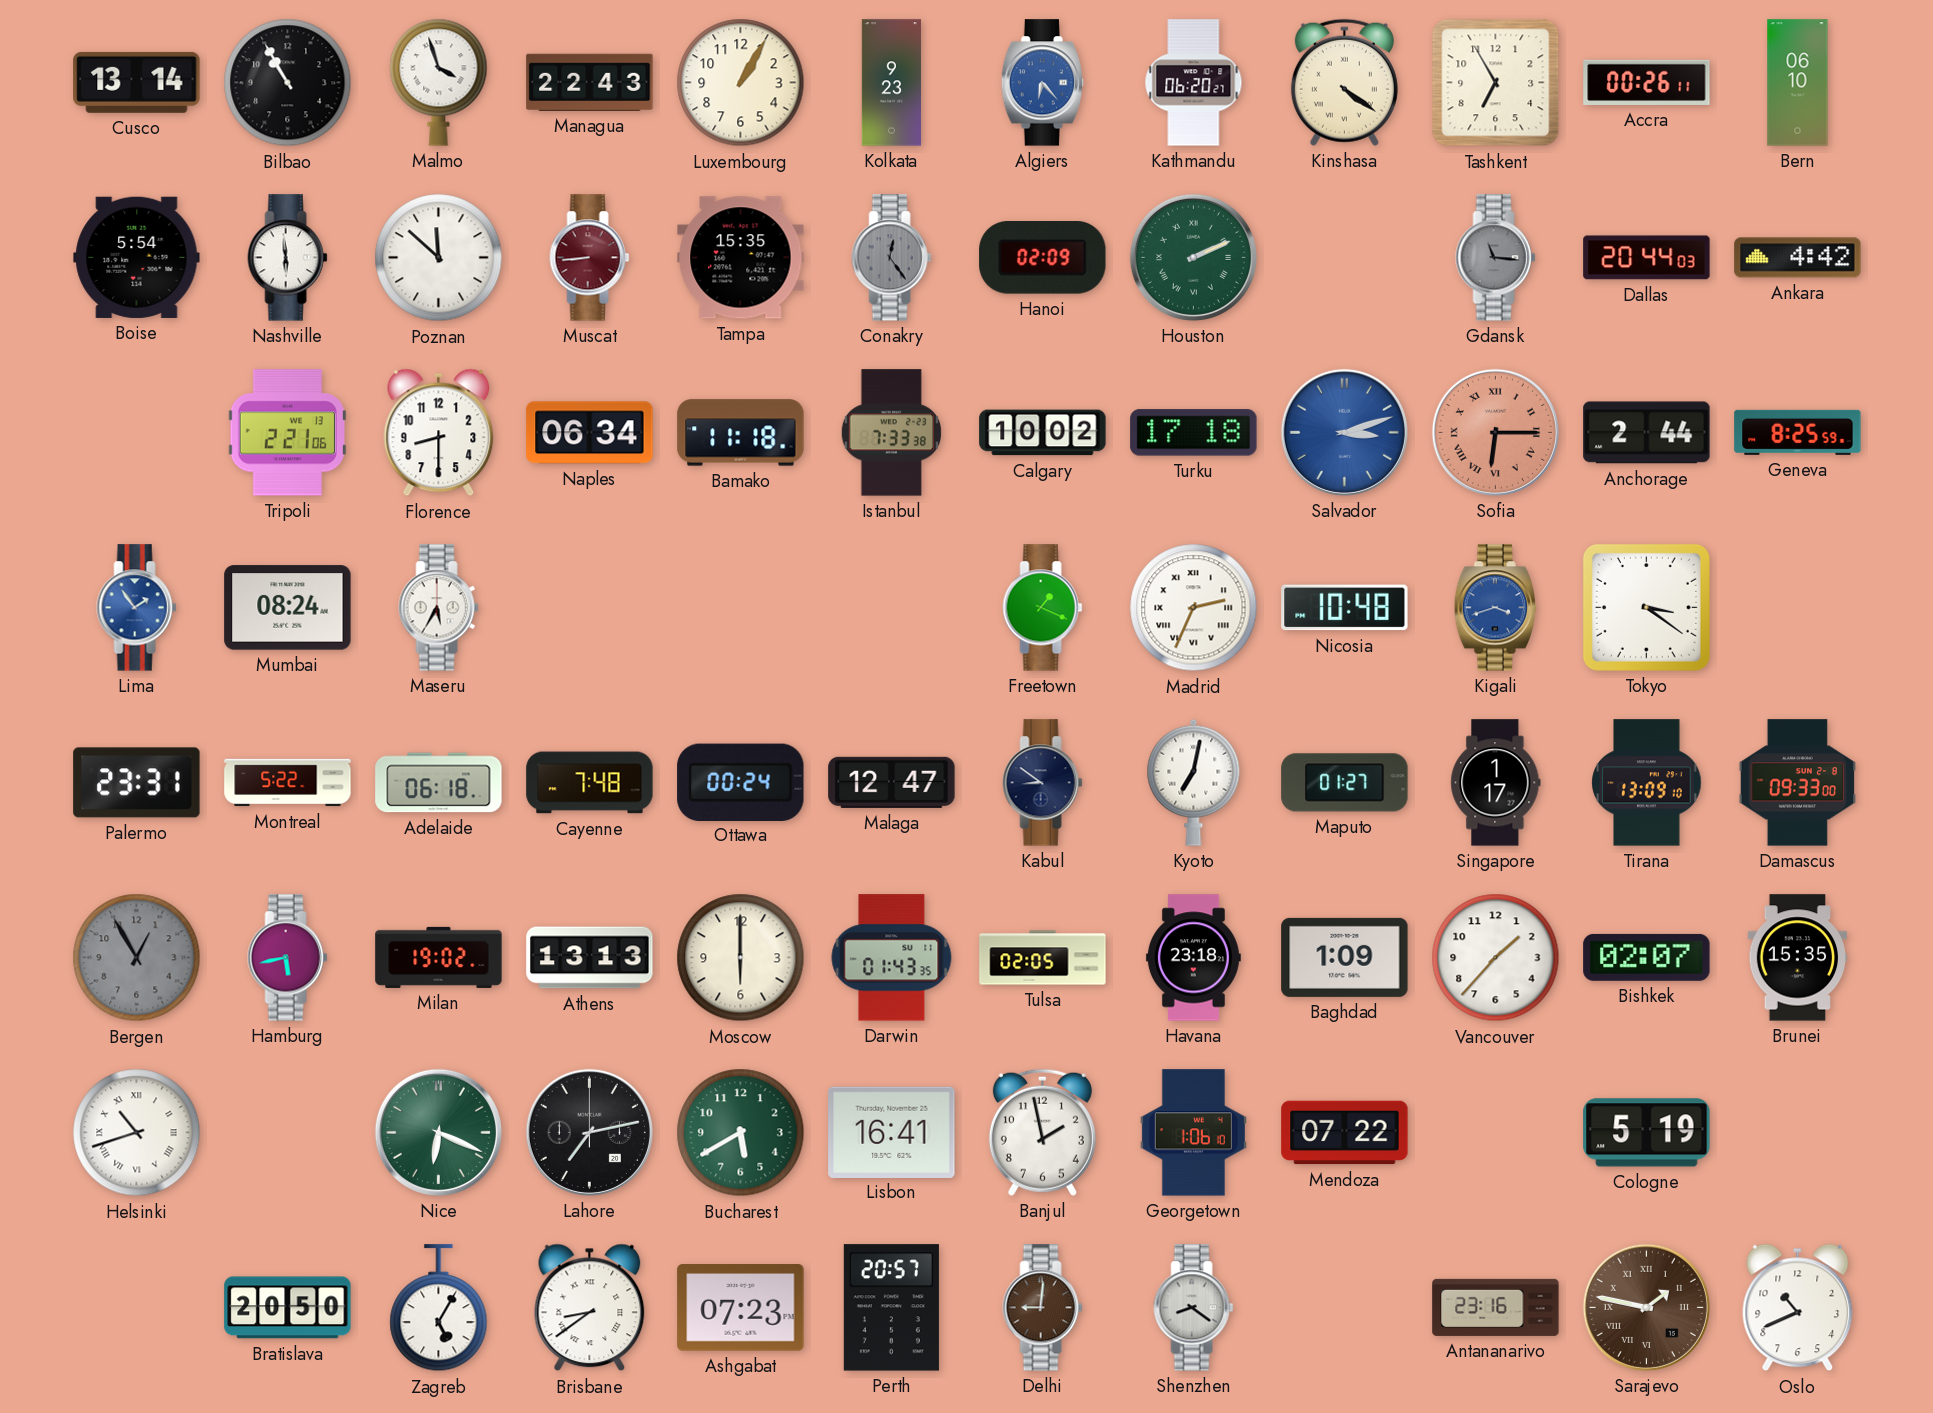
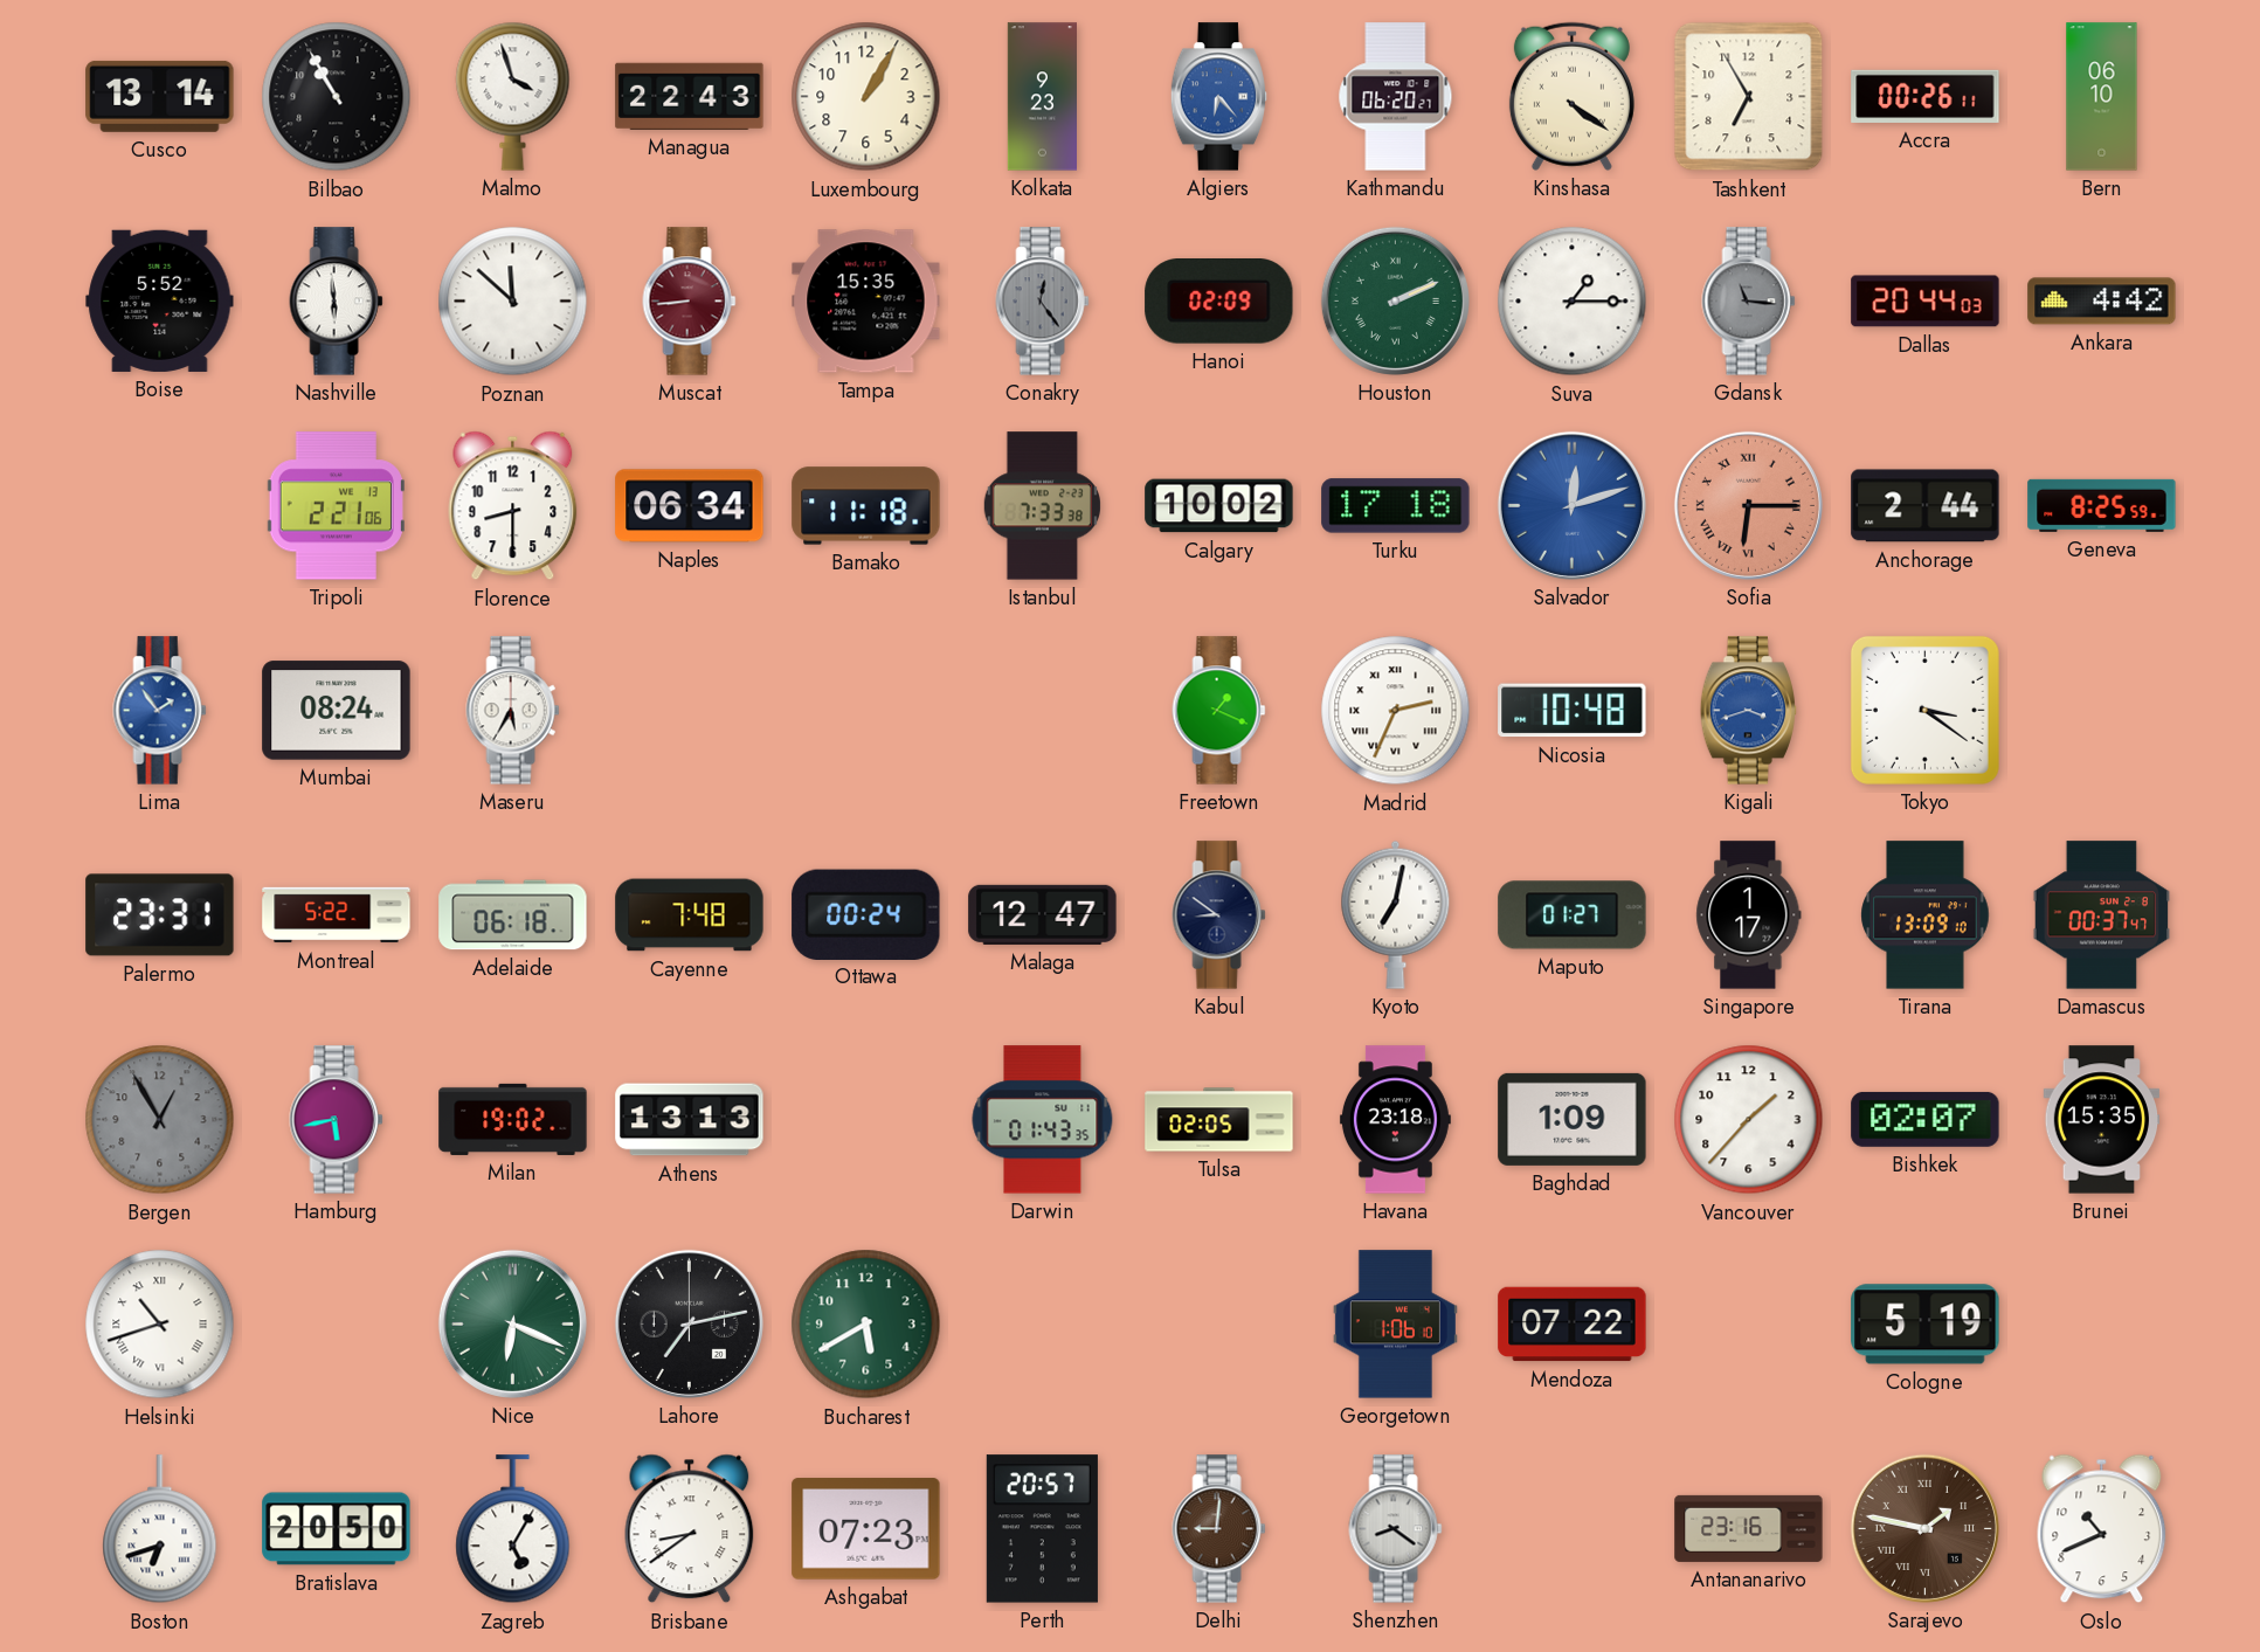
Boise: 5:54 -> 5:52 (160, 300)
Suva: none -> 1:15 (1573, 302)
Salvador: 3:12 -> 12:12 (1571, 505)
Damascus: 09:33 -> 00:37 (2102, 915)
Moscow: 6:00 -> none (741, 958)
Lisbon: 16:41 -> none (892, 1132)
Banjul: 1:58 -> none (1042, 1132)
Boston: none -> 6:42 (160, 1529)
